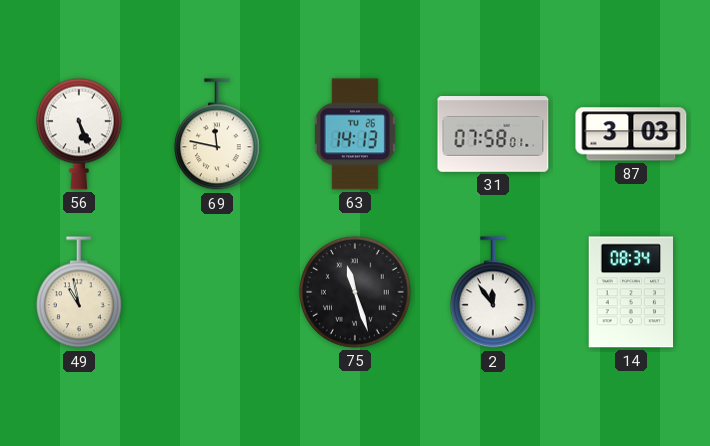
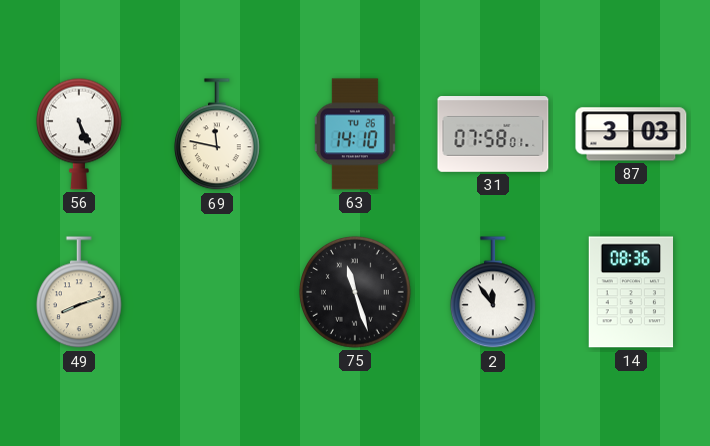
63: 14:13 -> 14:10 (355, 134)
49: 10:58 -> 8:12 (79, 293)
14: 08:34 -> 08:36 (631, 292)
